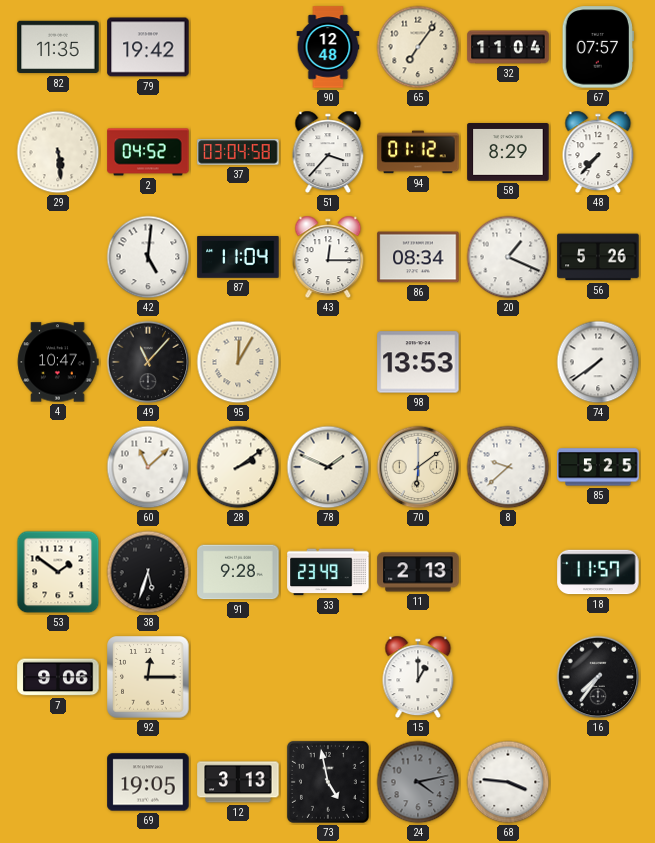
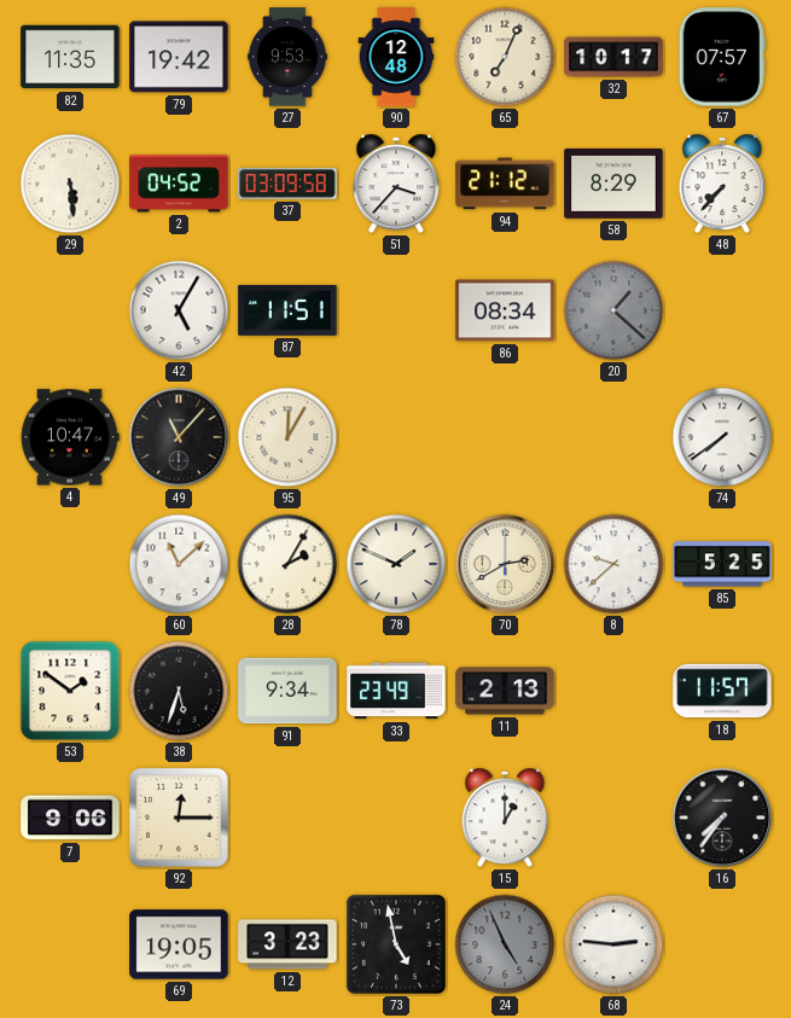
27: none -> 9:53 (287, 57)
65: 7:06 -> 7:04 (505, 57)
32: 11:04 -> 10:17 (613, 57)
37: 03:04 -> 03:09 (287, 184)
94: 01:12 -> 21:12 (505, 184)
42: 5:01 -> 5:05 (179, 310)
87: 11:04 -> 11:51 (287, 312)
43: 12:15 -> none (328, 257)
20: 1:19 -> 1:22 (613, 310)
20 dial: white -> grey (613, 310)
56: 5:26 -> none (598, 257)
98: 13:53 -> none (418, 362)
28: 2:09 -> 2:05 (287, 564)
70: 6:09 -> 2:40 (505, 564)
91: 9:28 -> 9:34 (287, 691)
12: 3:13 -> 3:23 (287, 944)
24: 4:13 -> 4:56 (505, 944)
68: 3:46 -> 2:46 (613, 944)
